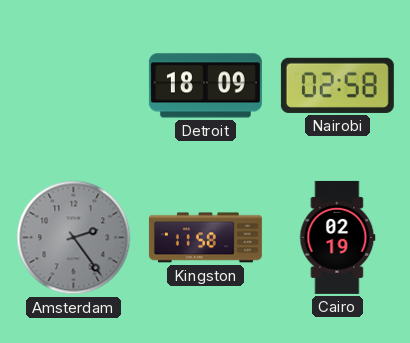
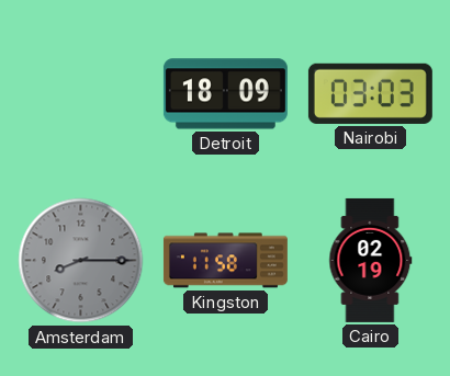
Nairobi: 02:58 -> 03:03 (370, 93)
Amsterdam: 2:24 -> 8:15 (81, 261)
